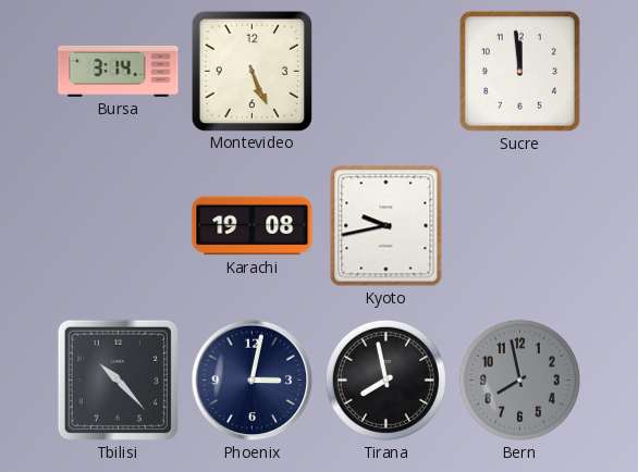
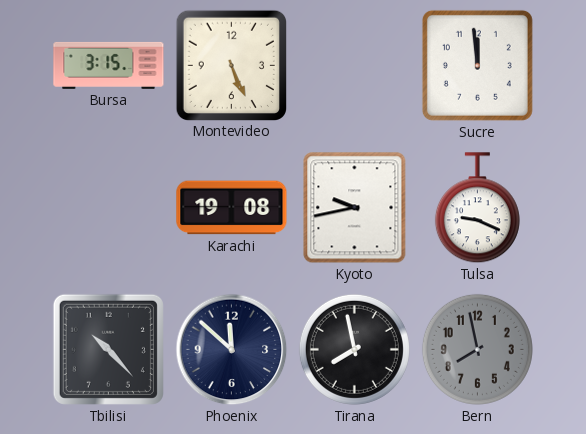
Bursa: 3:14 -> 3:15 (109, 65)
Tulsa: none -> 9:19 (477, 208)
Phoenix: 3:02 -> 11:52 (232, 350)
